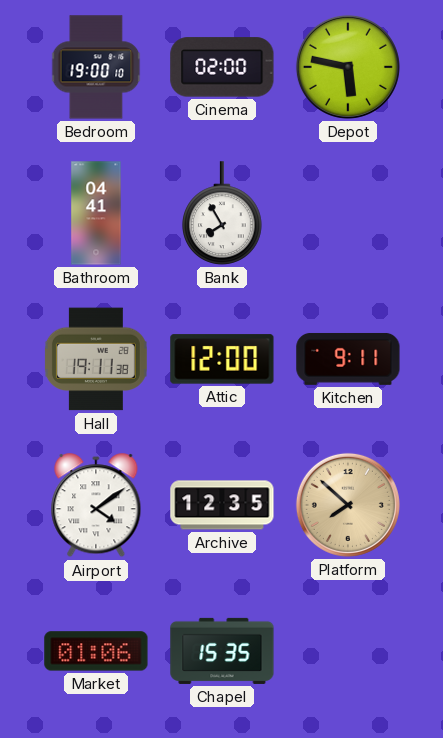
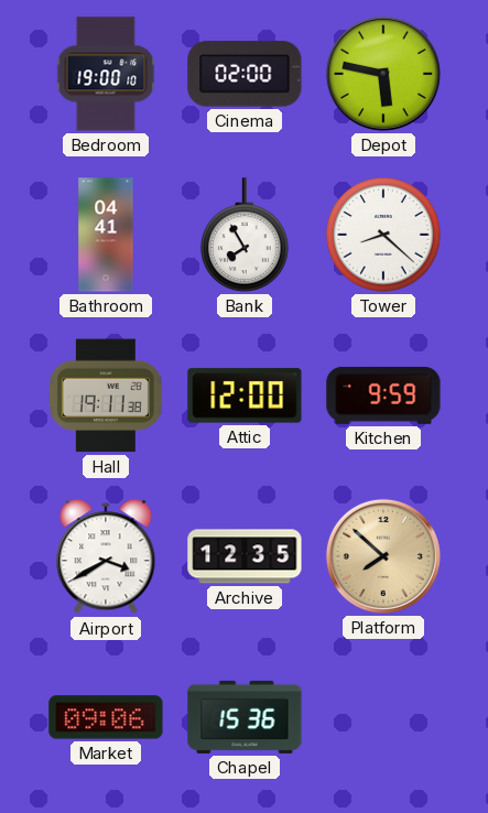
Tower: none -> 8:22 (383, 235)
Kitchen: 9:11 -> 9:59 (383, 395)
Airport: 4:09 -> 3:40 (106, 557)
Market: 01:06 -> 09:06 (106, 717)
Chapel: 15:35 -> 15:36 (245, 717)
